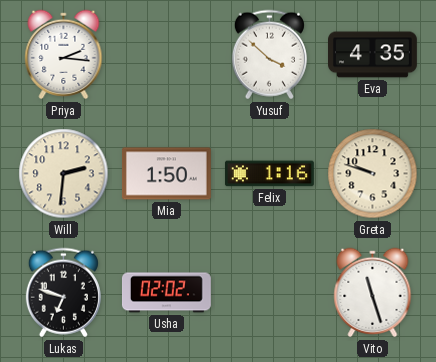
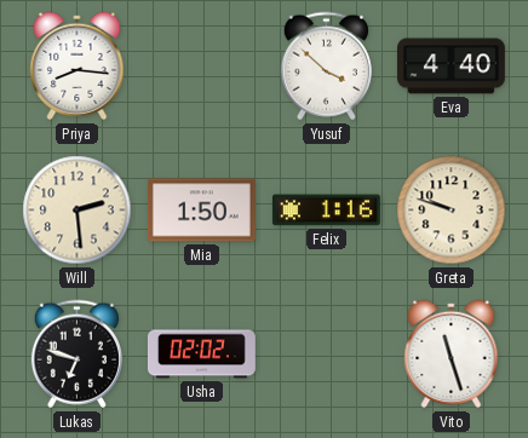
Priya: 2:16 -> 8:16 (78, 67)
Eva: 4:35 -> 4:40 (452, 67)
Will: 2:31 -> 2:29 (78, 211)
